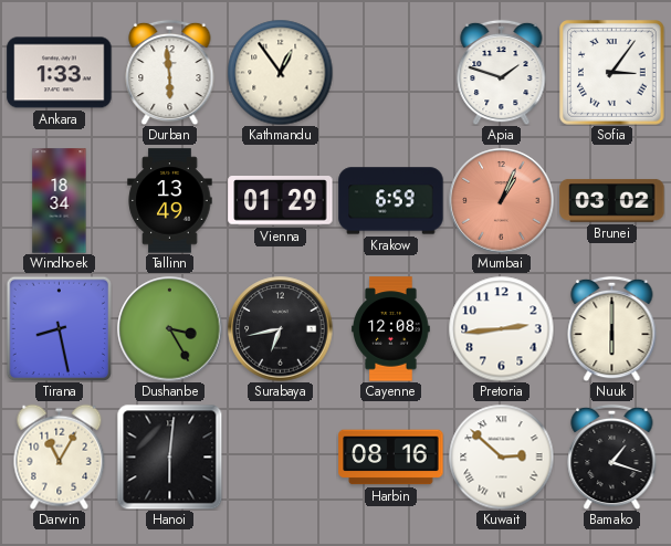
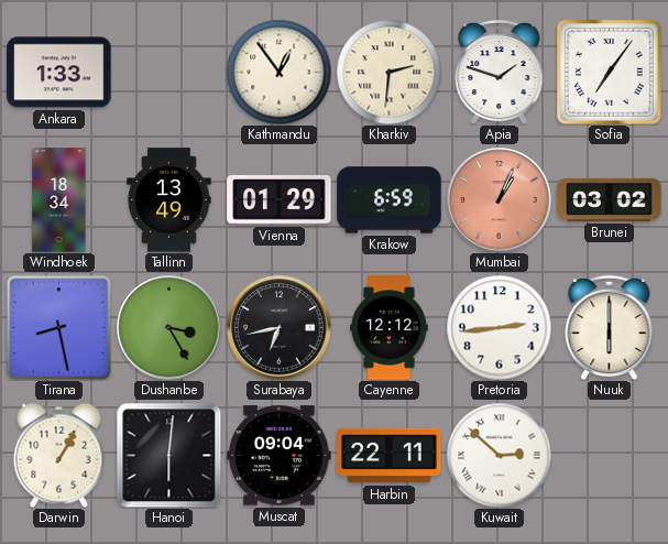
Durban: 5:59 -> none (170, 72)
Kharkiv: none -> 2:31 (388, 72)
Sofia: 3:06 -> 7:06 (610, 73)
Cayenne: 12:08 -> 12:12 (390, 328)
Darwin: 11:05 -> 1:05 (59, 455)
Muscat: none -> 09:04 (280, 456)
Harbin: 08:16 -> 22:11 (390, 456)
Bamako: 1:18 -> none (612, 456)
